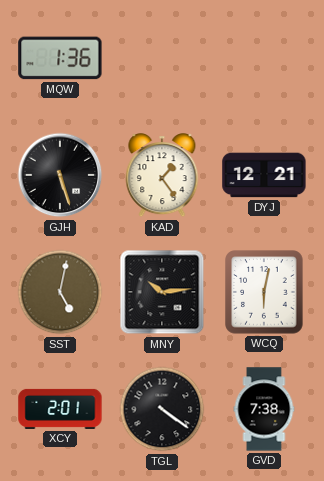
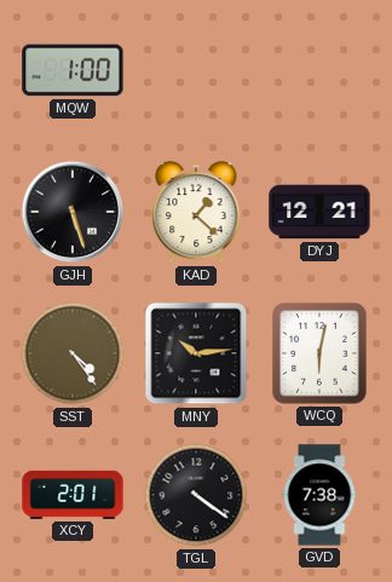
MQW: 1:36 -> 1:00 (73, 70)
KAD: 1:24 -> 1:22 (196, 213)
SST: 5:02 -> 4:24 (73, 353)
